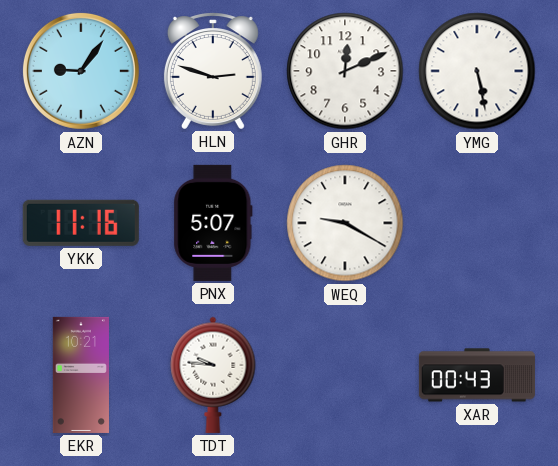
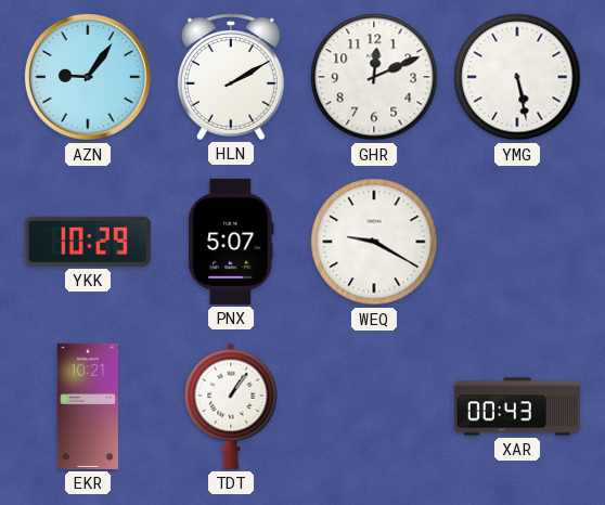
HLN: 2:48 -> 2:10 (231, 77)
YKK: 11:16 -> 10:29 (88, 242)
TDT: 9:46 -> 1:06 (231, 406)
